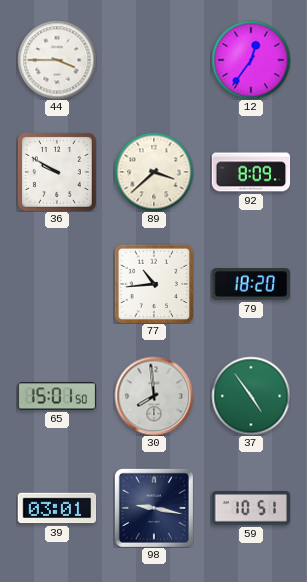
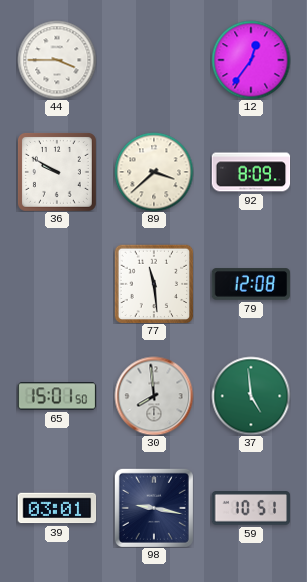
77: 10:44 -> 11:29 (154, 284)
79: 18:20 -> 12:08 (251, 284)
37: 4:54 -> 4:59 (251, 396)
